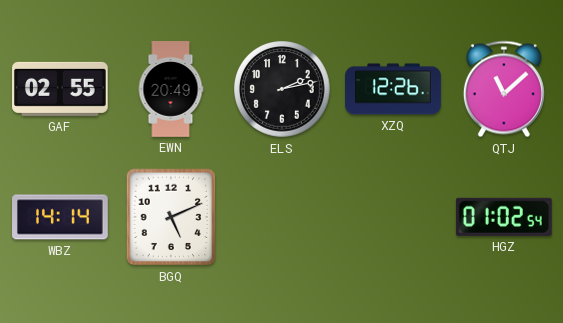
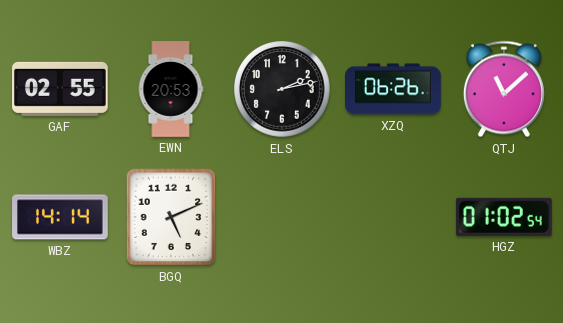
EWN: 20:49 -> 20:53 (171, 89)
XZQ: 12:26 -> 06:26 (393, 89)
